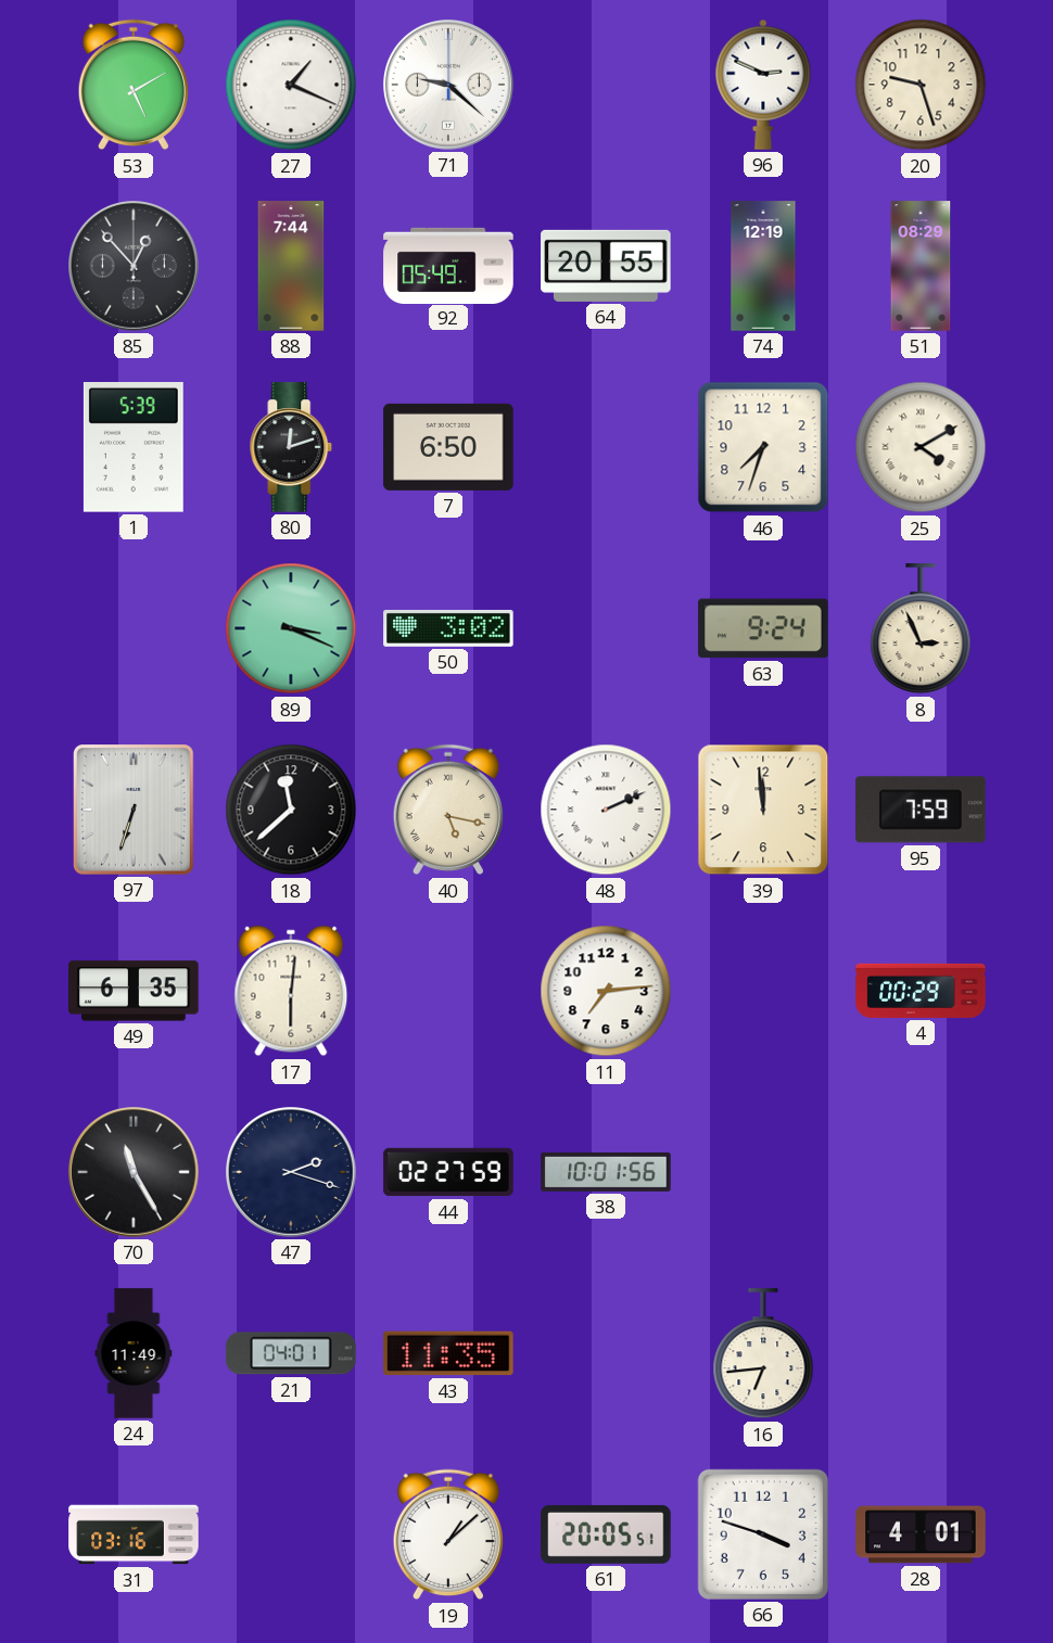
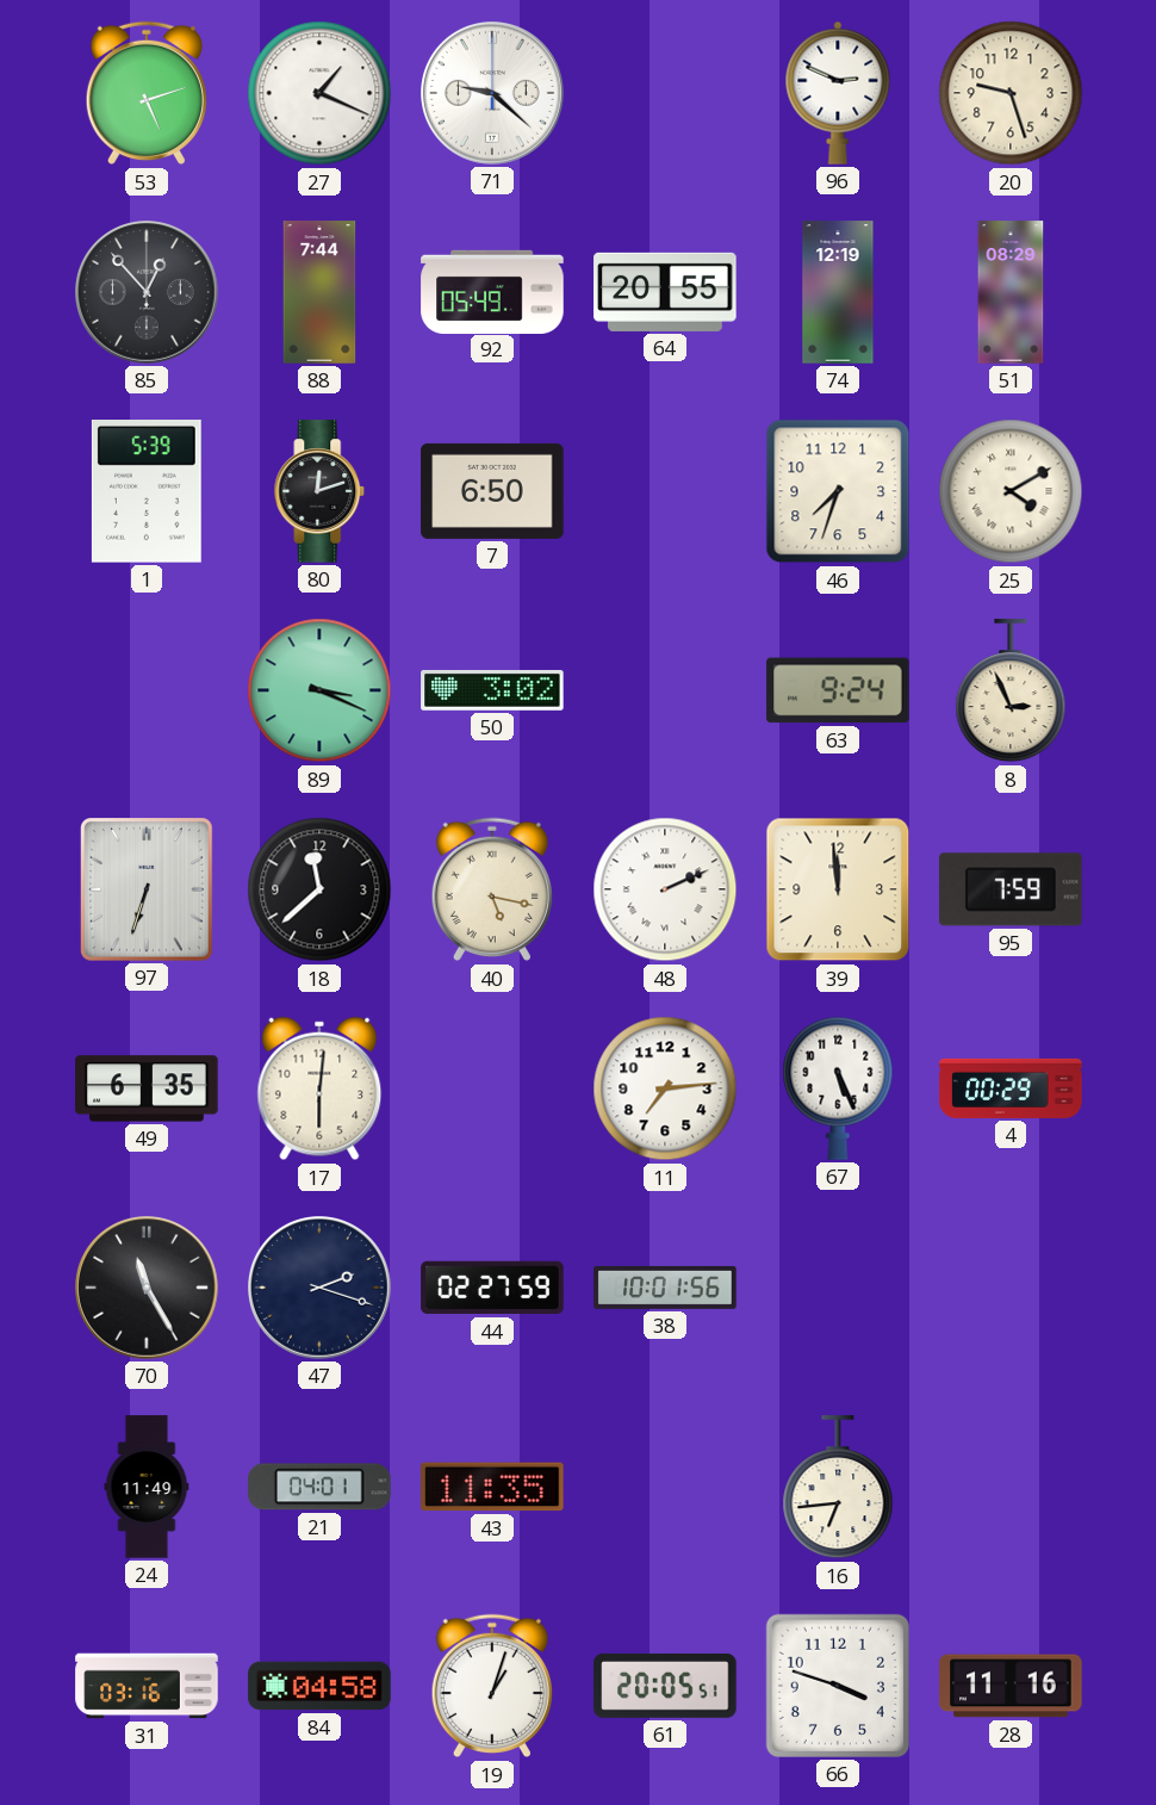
53: 5:10 -> 5:12 (147, 93)
67: none -> 5:26 (838, 1088)
84: none -> 04:58 (319, 1686)
19: 1:08 -> 1:03 (492, 1686)
28: 4:01 -> 11:16 (1011, 1686)
